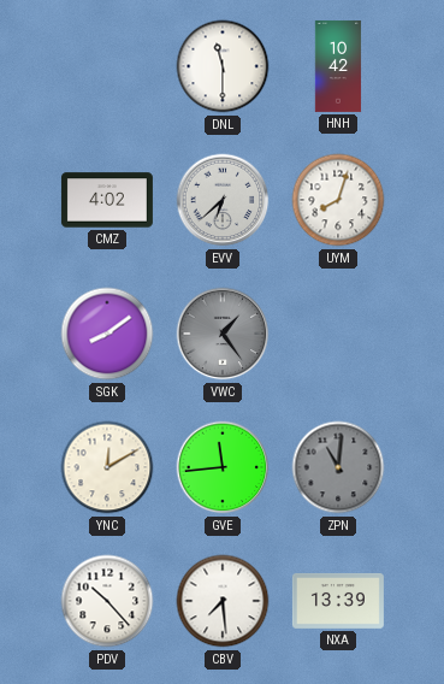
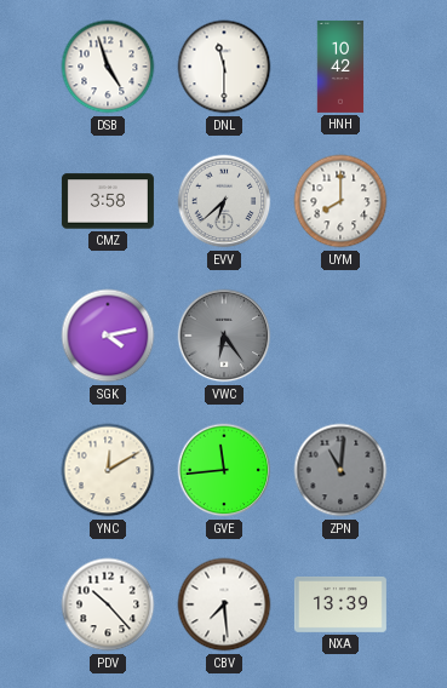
DSB: none -> 4:57 (108, 67)
CMZ: 4:02 -> 3:58 (108, 201)
UYM: 8:03 -> 8:00 (340, 201)
SGK: 8:09 -> 4:13 (108, 336)
VWC: 1:24 -> 6:24 (224, 336)
